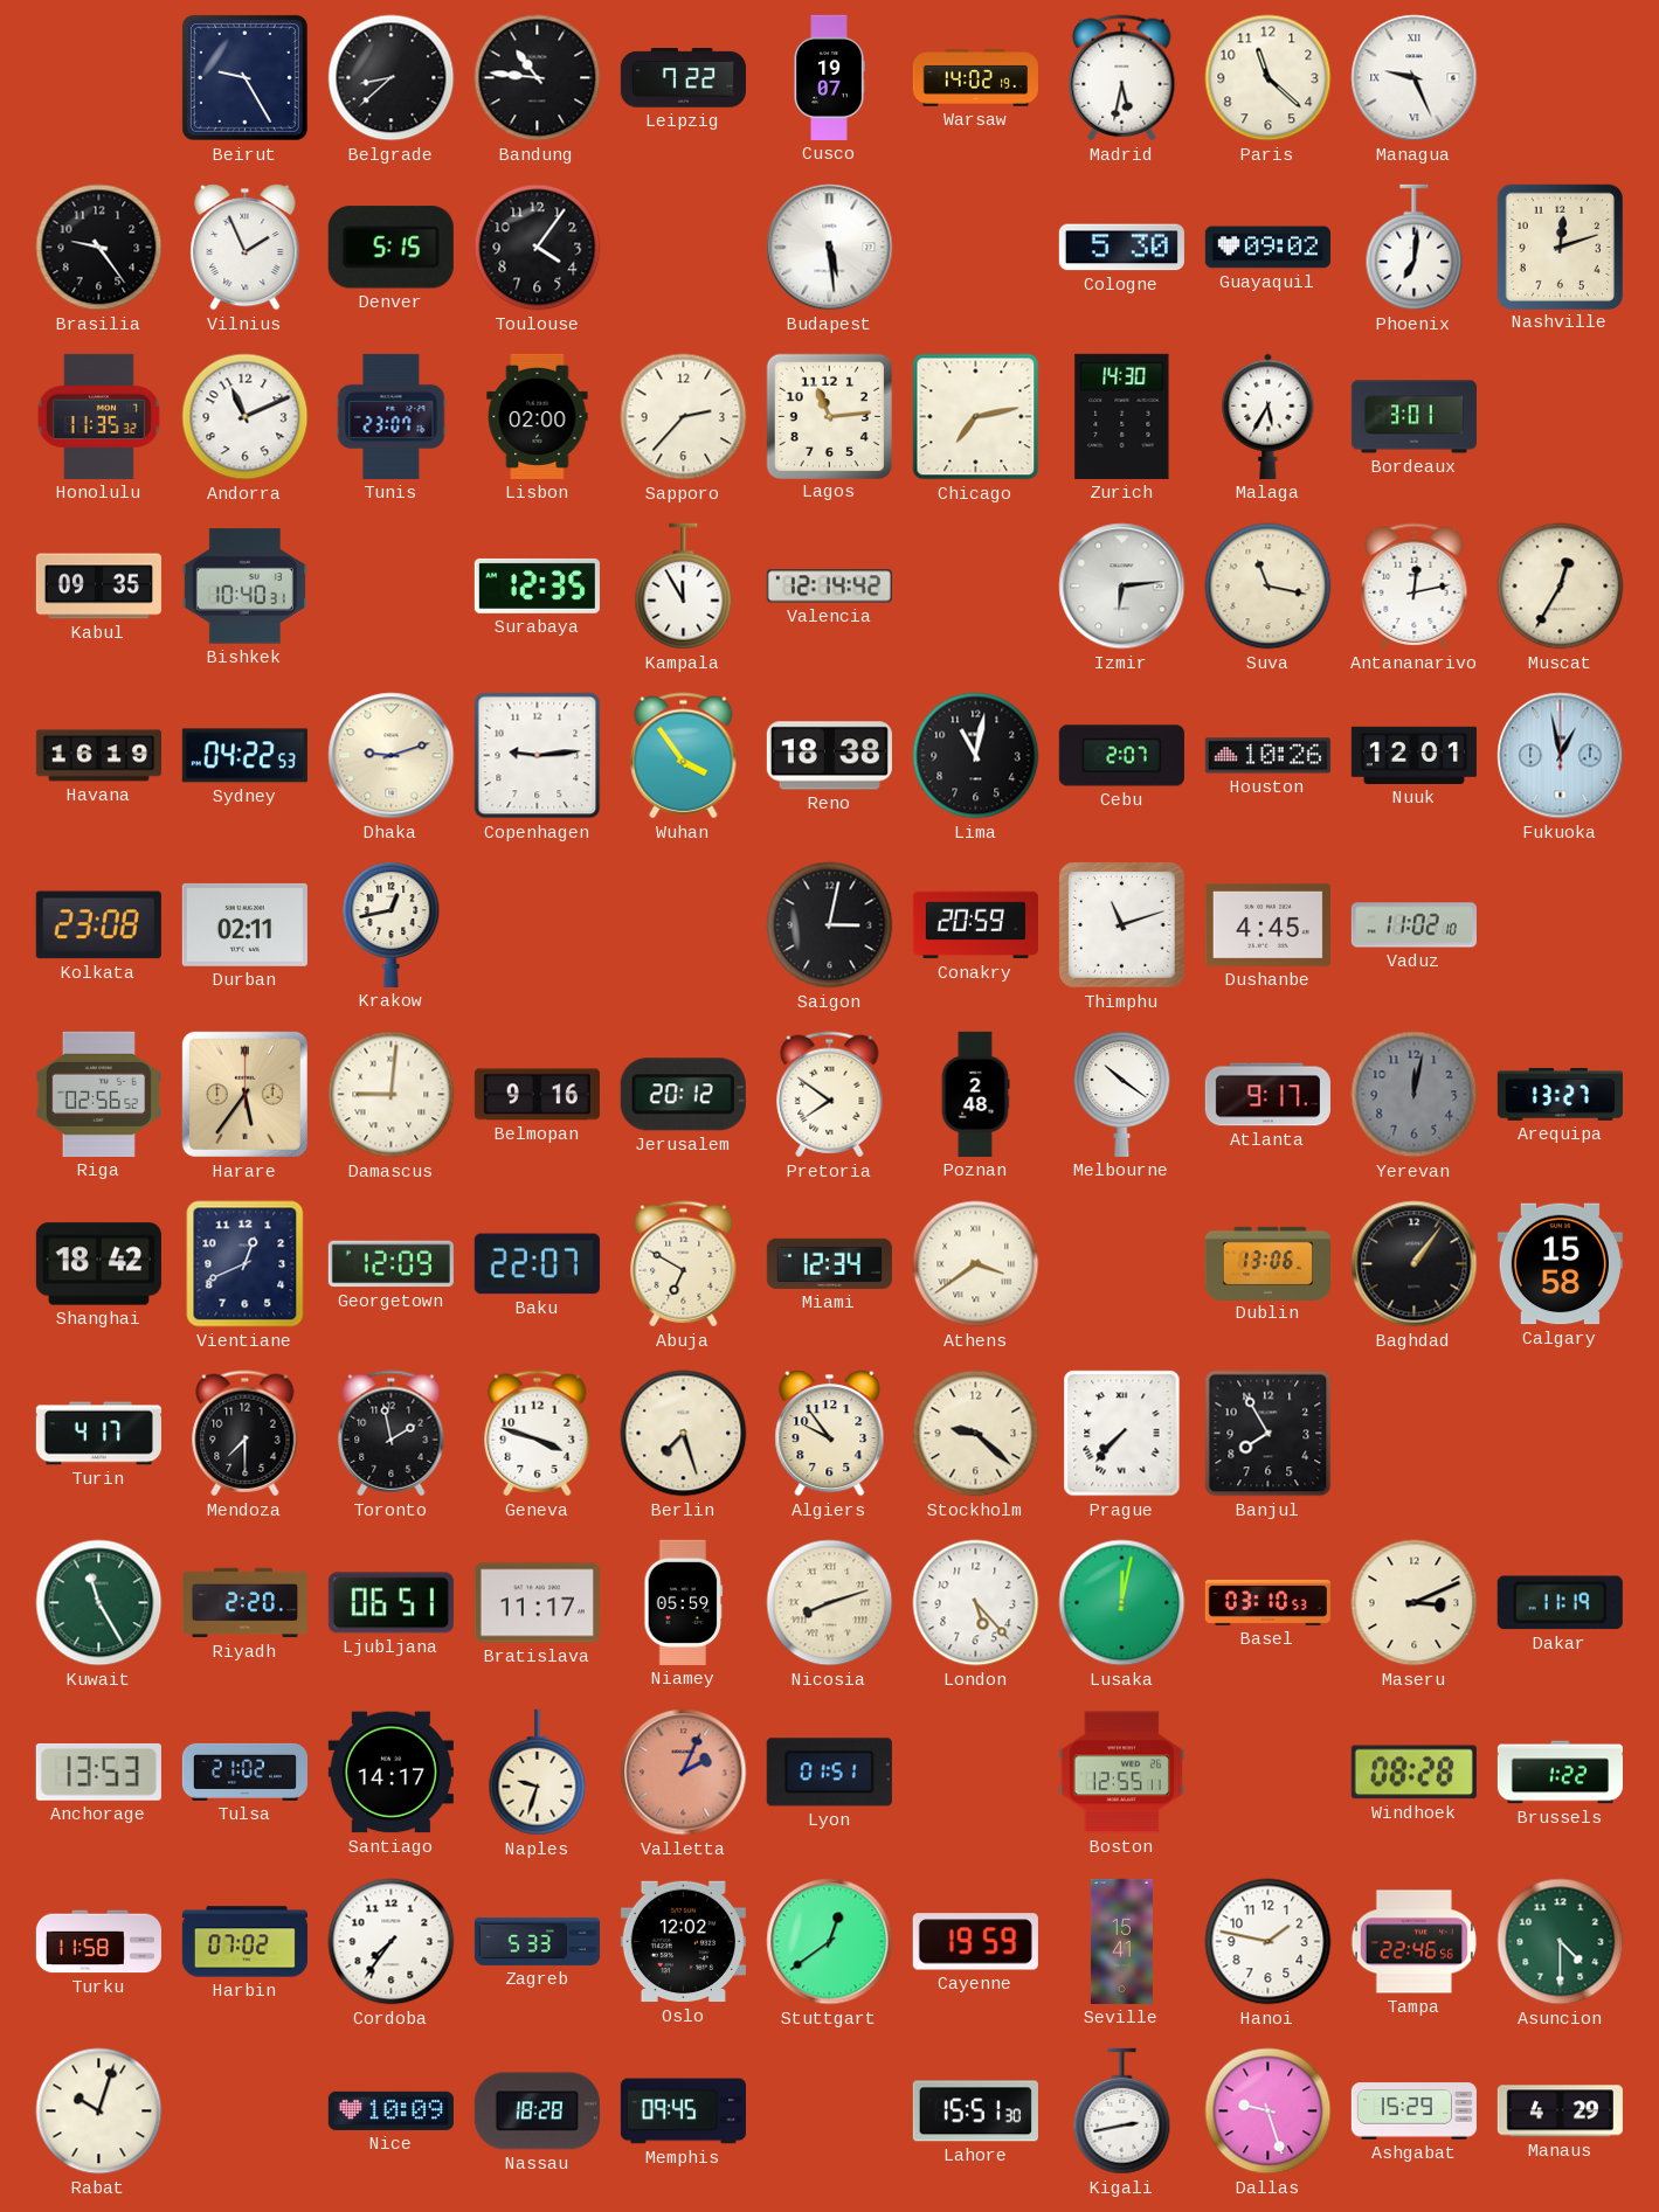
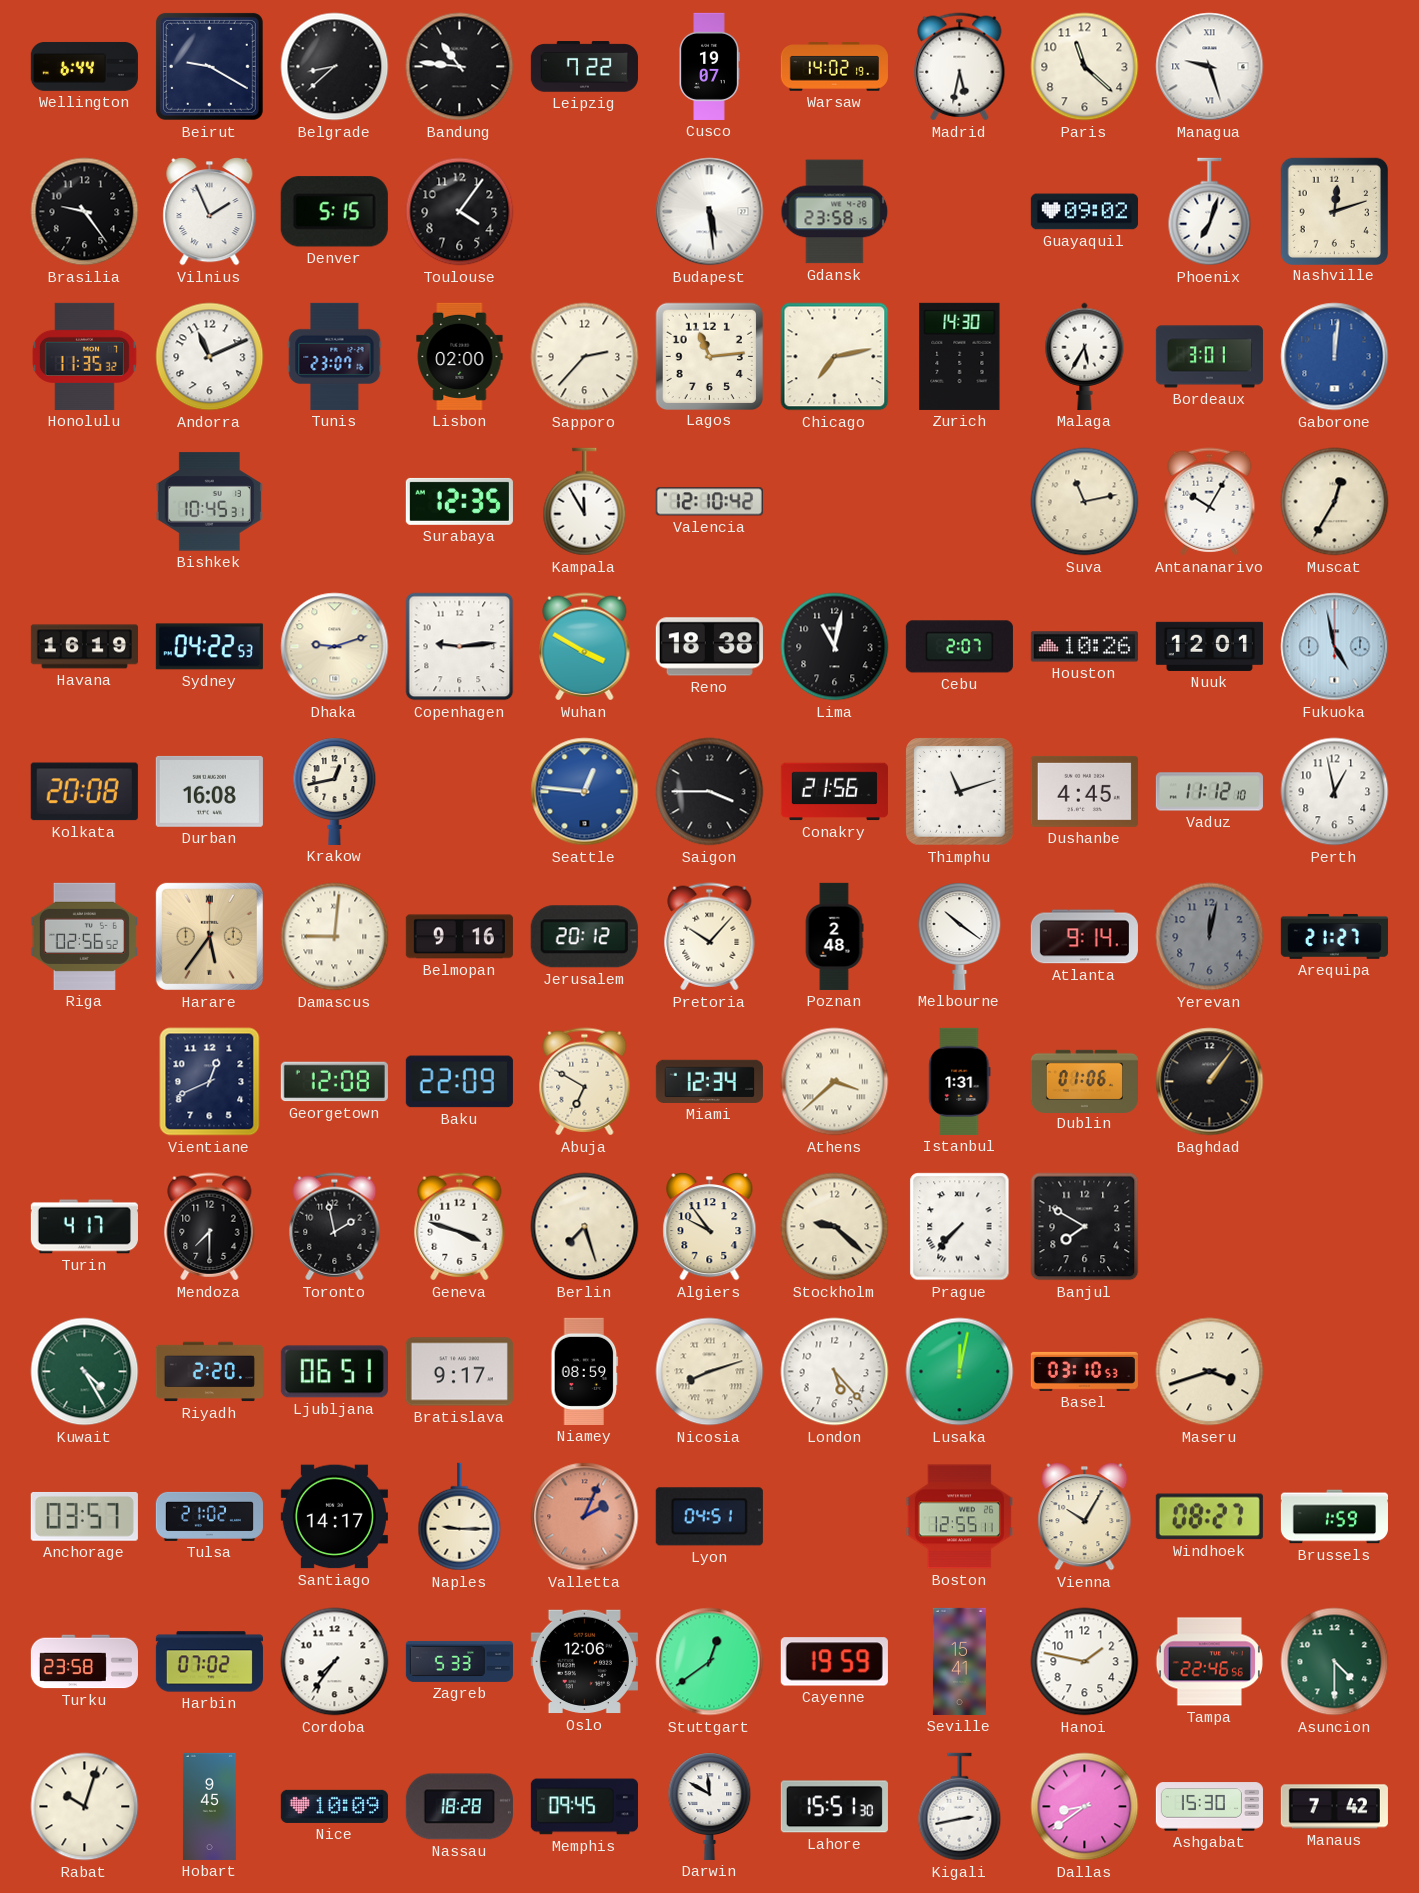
Wellington: none -> 6:44 (84, 66)
Beirut: 9:25 -> 9:20 (209, 66)
Managua: 9:26 -> 9:27 (1210, 67)
Gdansk: none -> 23:58 (835, 212)
Cologne: 5:30 -> none (1121, 248)
Phoenix: 7:01 -> 7:03 (1210, 212)
Gaborone: none -> 12:01 (1335, 357)
Kabul: 09:35 -> none (98, 587)
Bishkek: 10:40 -> 10:45 (209, 502)
Valencia: 12:14 -> 12:10 (709, 502)
Izmir: 6:14 -> none (1122, 587)
Suva: 11:17 -> 11:13 (1085, 502)
Antananarivo: 12:13 -> 10:05 (1210, 502)
Wuhan: 3:54 -> 3:50 (585, 647)
Fukuoka: 12:58 -> 4:58 (1335, 647)
Kolkata: 23:08 -> 20:08 (84, 792)
Durban: 02:11 -> 16:08 (209, 791)
Seattle: none -> 12:46 (585, 792)
Saigon: 3:02 -> 3:45 (710, 792)
Conakry: 20:59 -> 21:56 (834, 792)
Vaduz: 11:02 -> 11:12 (1209, 792)
Perth: none -> 12:58 (1335, 792)
Pretoria: 7:51 -> 10:07 (710, 937)
Atlanta: 9:17 -> 9:14 (1084, 937)
Arequipa: 13:27 -> 21:27 (1334, 936)
Shanghai: 18:42 -> none (98, 1264)
Georgetown: 12:09 -> 12:08 (334, 1082)
Baku: 22:07 -> 22:09 (459, 1082)
Athens: 3:39 -> 3:38 (835, 1082)
Istanbul: none -> 1:31 (960, 1081)
Dublin: 13:06 -> 01:06 (1084, 1081)
Calgary: 15:58 -> none (1560, 1264)
Banjul: 7:55 -> 7:50 (1085, 1227)
Kuwait: 11:25 -> 4:25 (85, 1372)
Bratislava: 11:17 -> 9:17 (459, 1372)
Niamey: 05:59 -> 08:59 (585, 1371)
Maseru: 3:11 -> 3:42 (1210, 1372)
Dakar: 11:19 -> none (1560, 1603)
Anchorage: 13:53 -> 03:57 (84, 1516)
Naples: 9:33 -> 9:15 (460, 1517)
Lyon: 01:51 -> 04:51 (709, 1517)
Vienna: none -> 10:05 (1085, 1517)
Windhoek: 08:28 -> 08:27 (1209, 1517)
Brussels: 1:22 -> 1:59 (1334, 1517)
Turku: 11:58 -> 23:58 (84, 1662)
Oslo: 12:02 -> 12:06 (584, 1662)
Hobart: none -> 9:45 (209, 1806)
Darwin: none -> 11:50 (710, 1806)
Dallas: 9:27 -> 8:39 (1085, 1807)
Ashgabat: 15:29 -> 15:30 (1209, 1807)
Manaus: 4:29 -> 7:42 (1334, 1807)
